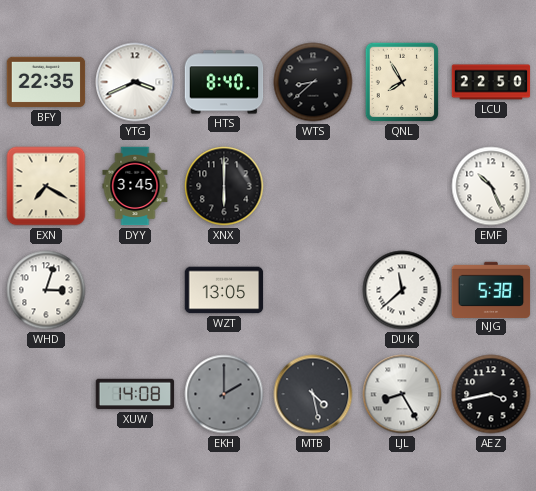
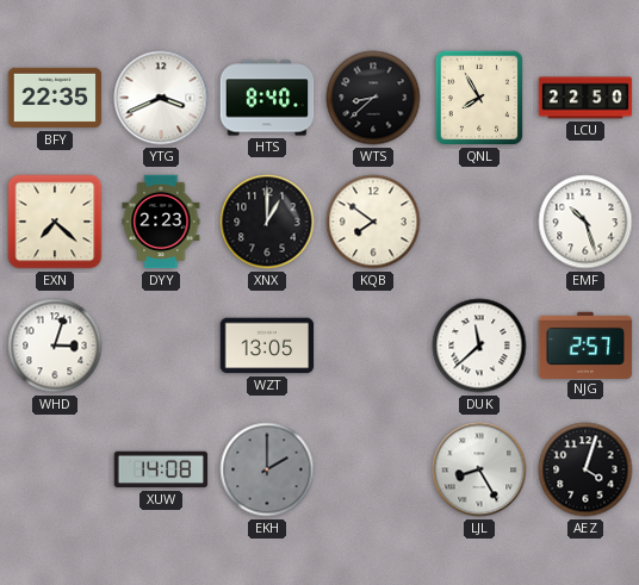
EXN: 7:20 -> 7:22 (55, 222)
DYY: 3:45 -> 2:23 (161, 222)
XNX: 6:00 -> 1:00 (267, 222)
KQB: none -> 7:51 (373, 222)
EMF: 10:26 -> 10:27 (585, 222)
NJG: 5:38 -> 2:57 (585, 344)
MTB: 4:28 -> none (313, 394)
AEZ: 3:43 -> 4:03 (585, 469)
